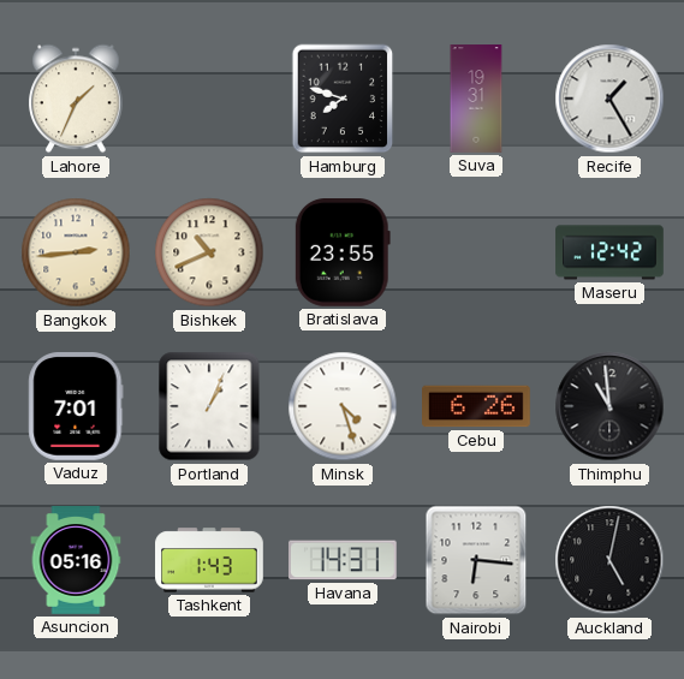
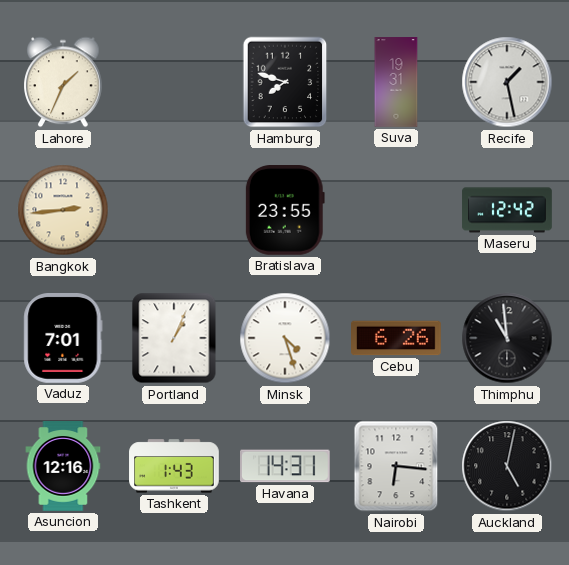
Recife: 1:25 -> 1:28 (507, 82)
Bishkek: 10:41 -> none (209, 252)
Asuncion: 05:16 -> 12:16 (63, 466)
